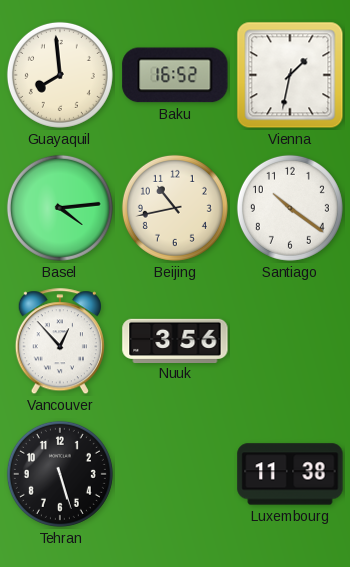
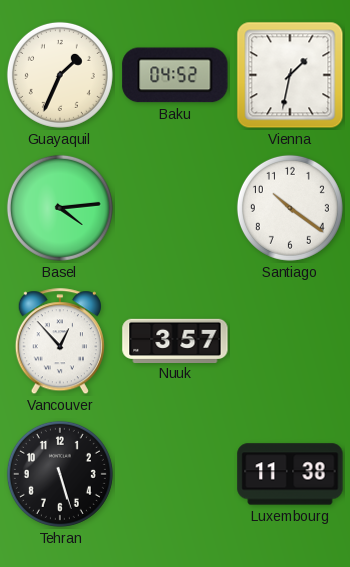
Guayaquil: 7:59 -> 1:34 (60, 75)
Baku: 16:52 -> 04:52 (175, 75)
Beijing: 10:43 -> none (175, 208)
Nuuk: 3:56 -> 3:57 (175, 340)
